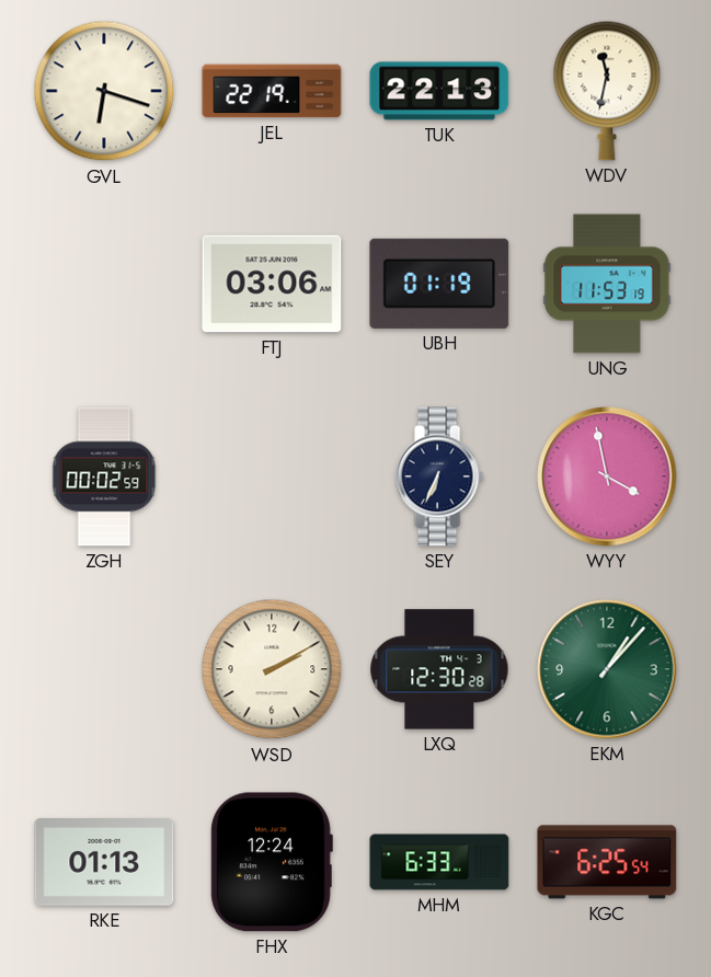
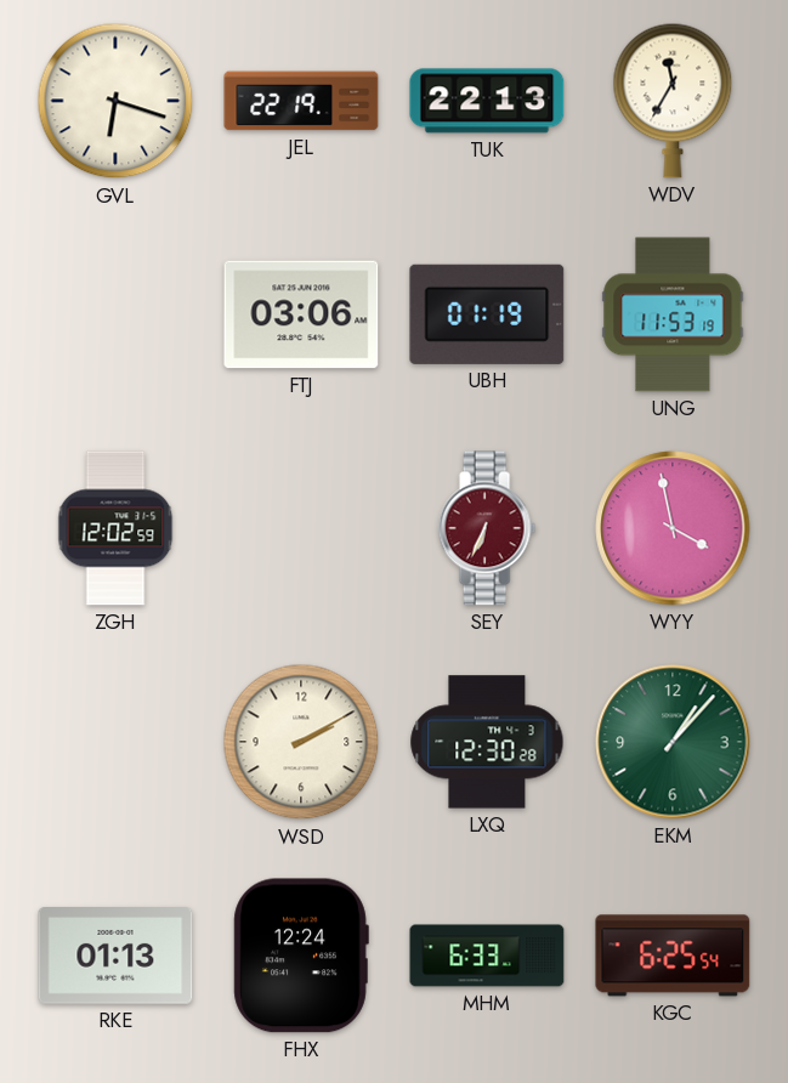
WDV: 11:32 -> 11:35 (673, 101)
ZGH: 00:02 -> 12:02 (115, 528)
SEY dial: navy -> burgundy (487, 528)
